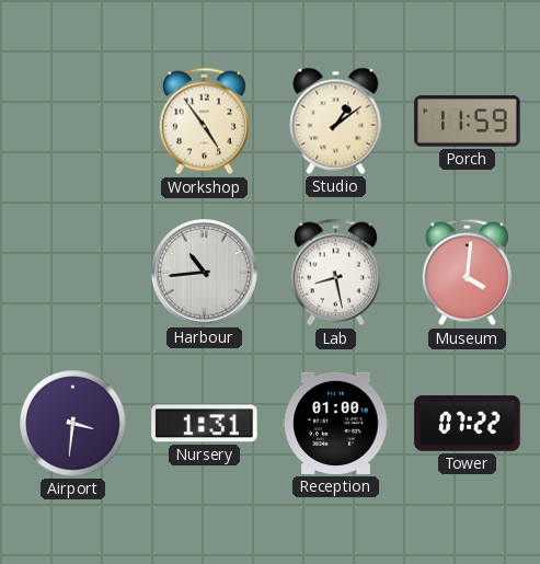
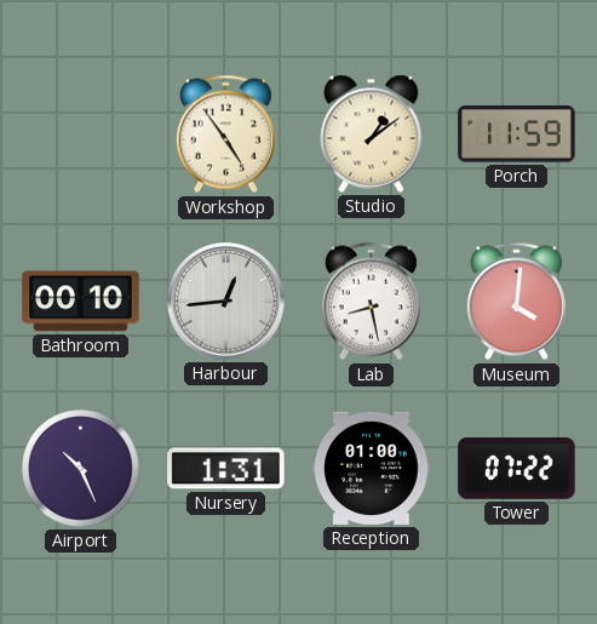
Bathroom: none -> 00:10 (81, 302)
Harbour: 10:44 -> 12:44 (226, 302)
Airport: 3:31 -> 10:26 (81, 469)
